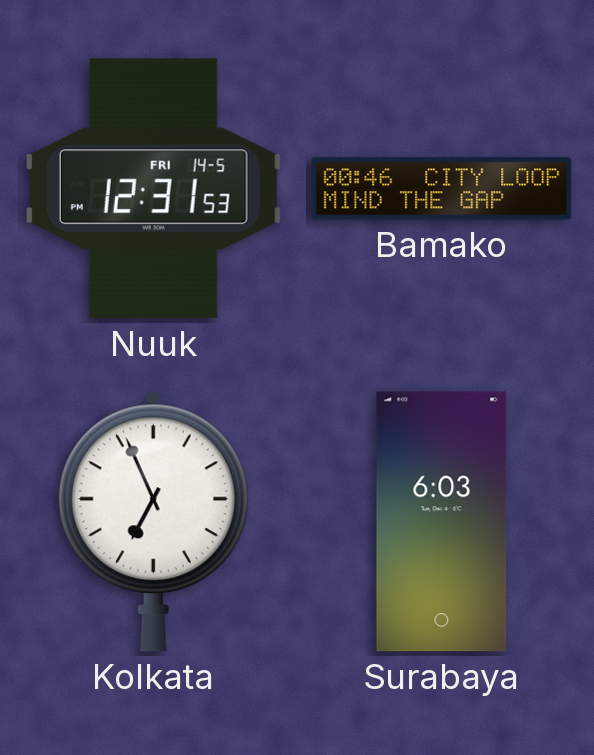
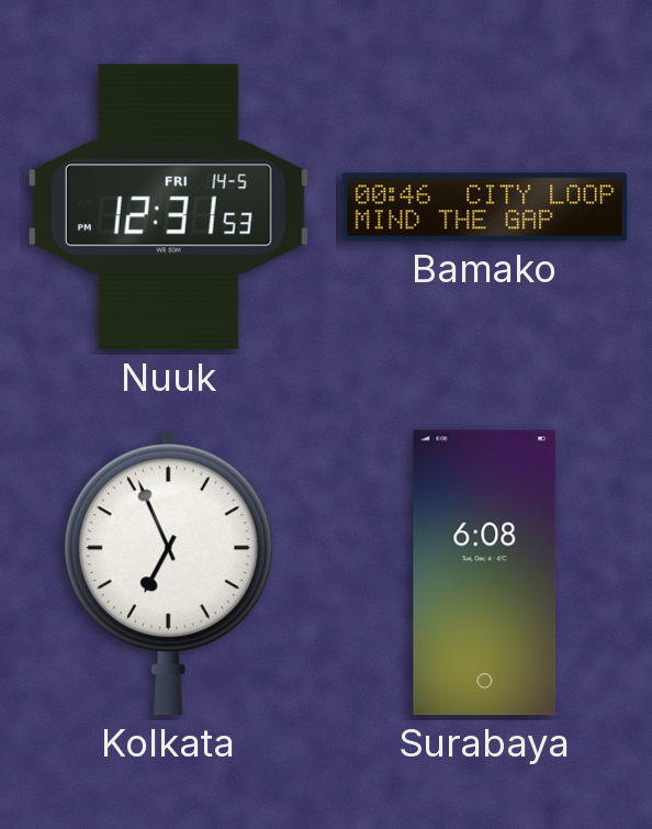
Surabaya: 6:03 -> 6:08 (485, 573)
